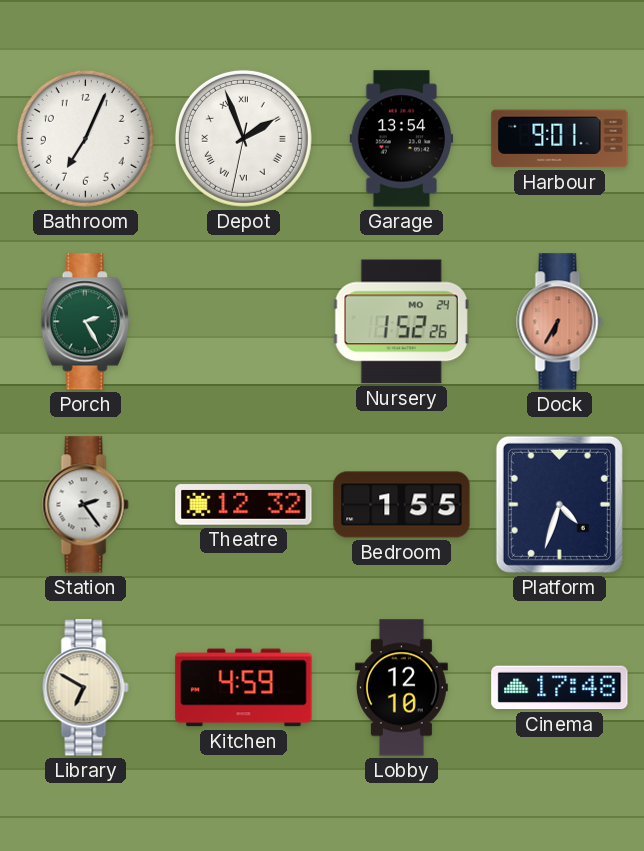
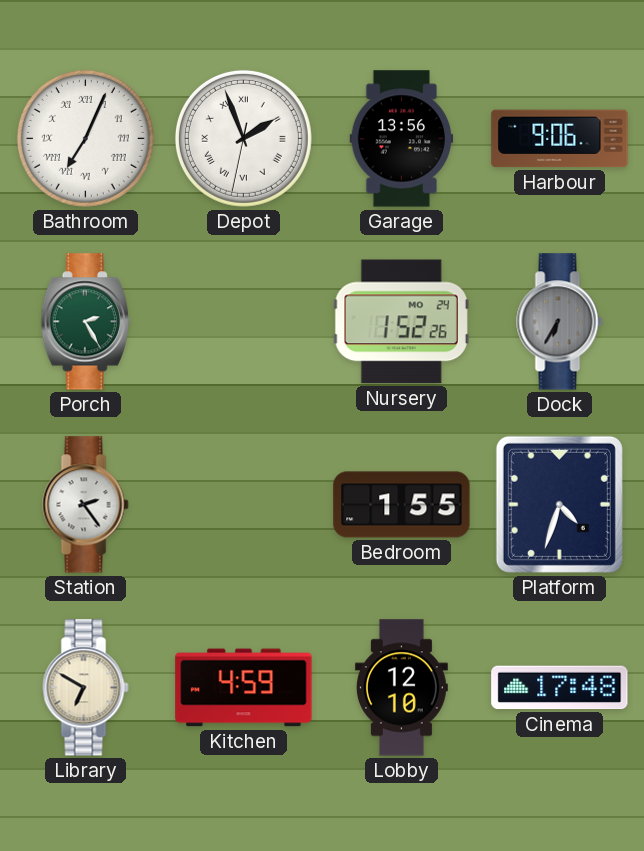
Bathroom numerals: Arabic -> Roman (85, 138)
Garage: 13:54 -> 13:56 (402, 139)
Harbour: 9:01 -> 9:06 (560, 139)
Dock dial: salmon -> grey (560, 322)
Theatre: 12:32 -> none (244, 505)
